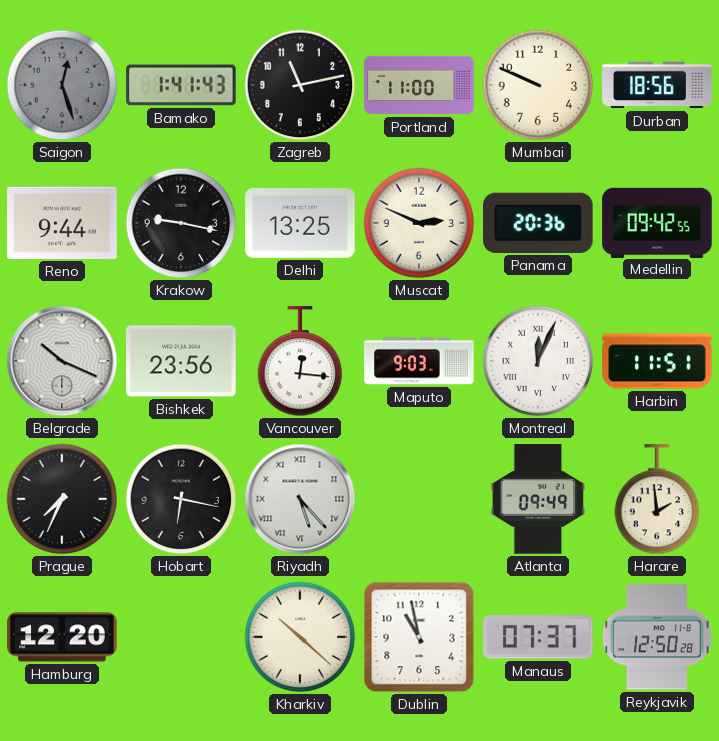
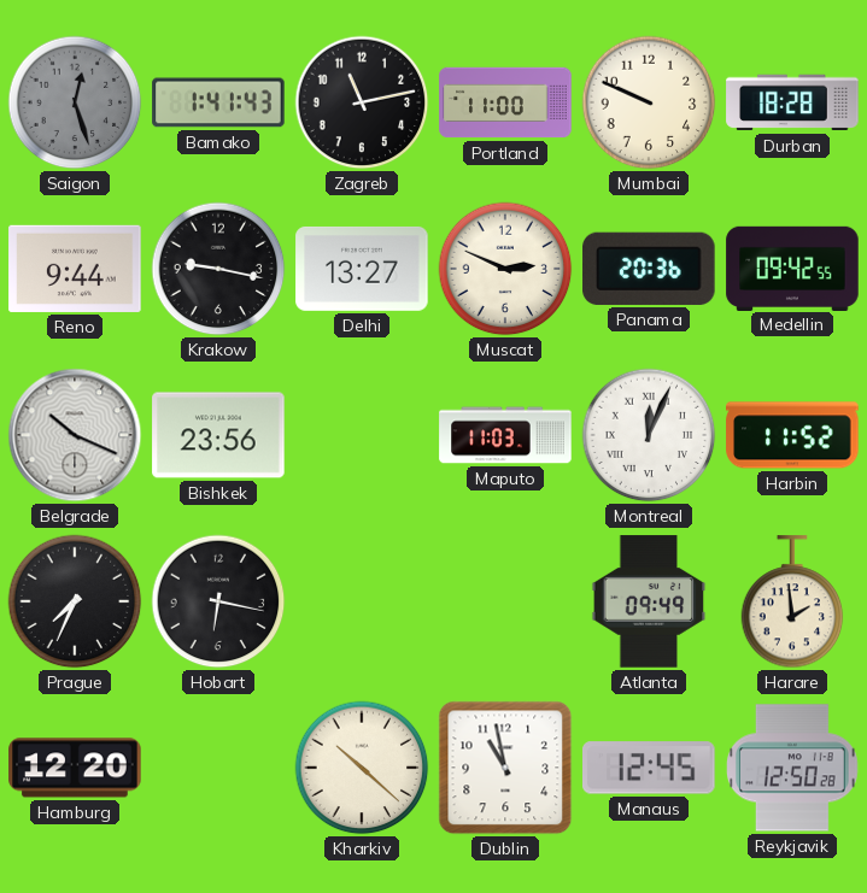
Durban: 18:56 -> 18:28 (792, 102)
Delhi: 13:25 -> 13:27 (362, 269)
Vancouver: 12:16 -> none (300, 362)
Maputo: 9:03 -> 11:03 (505, 435)
Harbin: 11:51 -> 11:52 (792, 435)
Riyadh: 5:23 -> none (300, 499)
Manaus: 07:37 -> 12:45 (650, 768)
